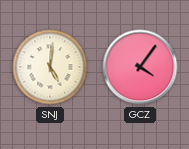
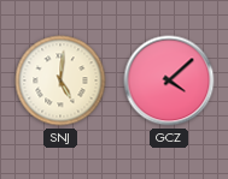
GCZ: 4:06 -> 4:08 (169, 80)
